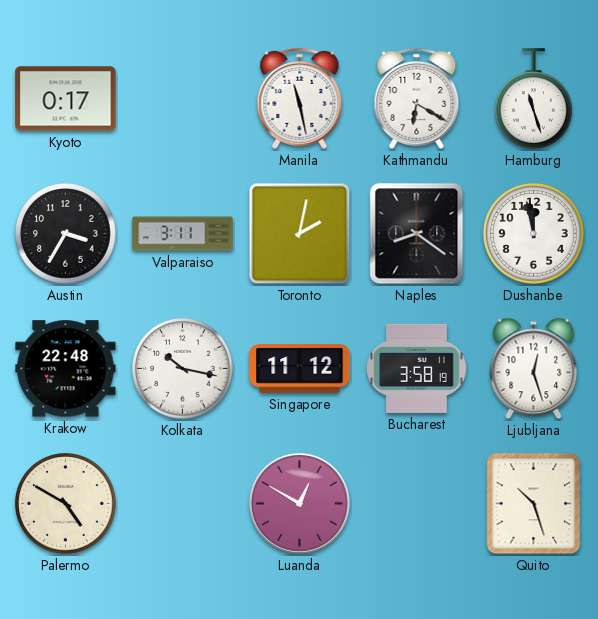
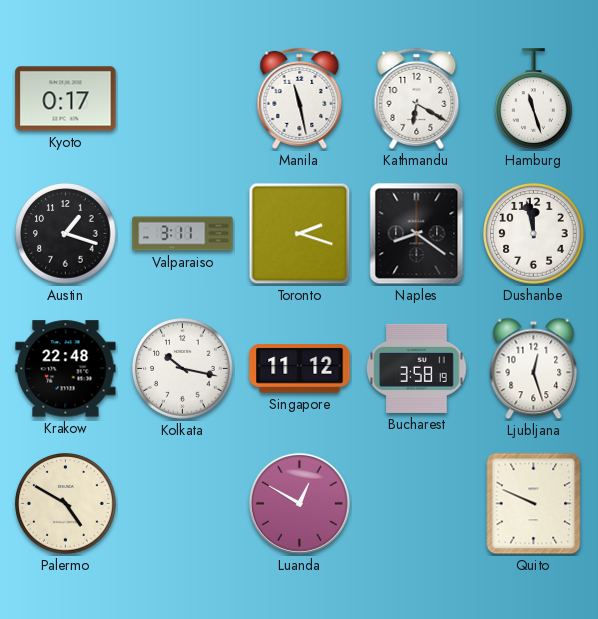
Austin: 3:35 -> 1:18 (66, 234)
Toronto: 2:02 -> 2:18 (300, 234)
Quito: 10:27 -> 9:49 (534, 504)
